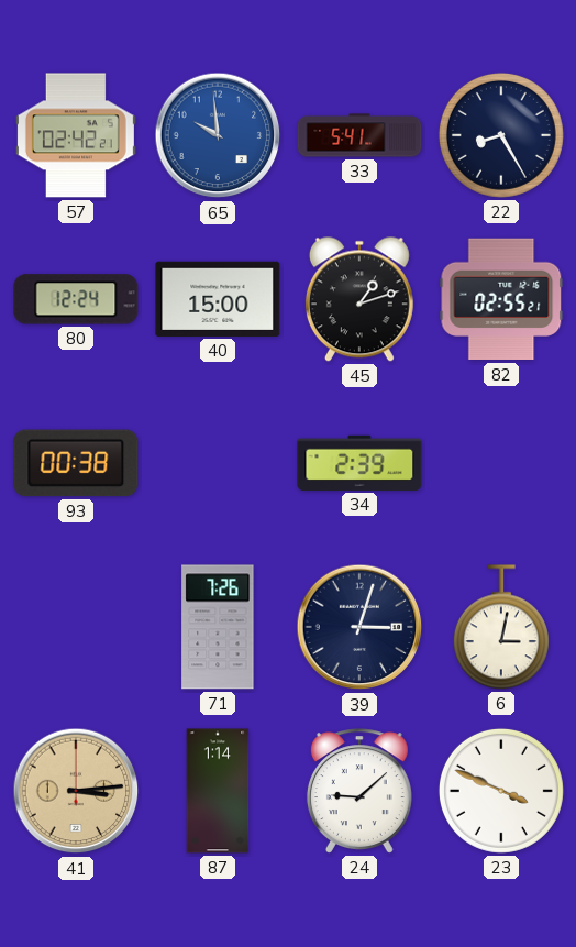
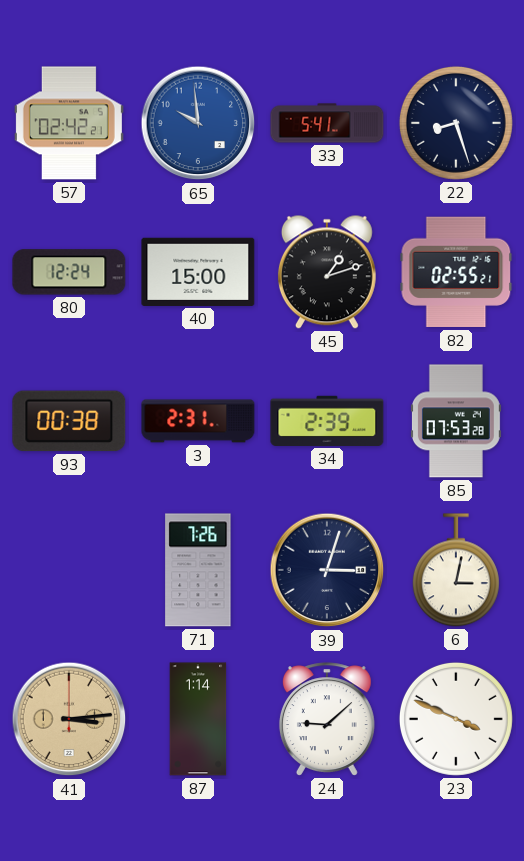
22: 8:25 -> 8:27 (456, 123)
3: none -> 2:31 (198, 421)
85: none -> 07:53 (456, 421)
